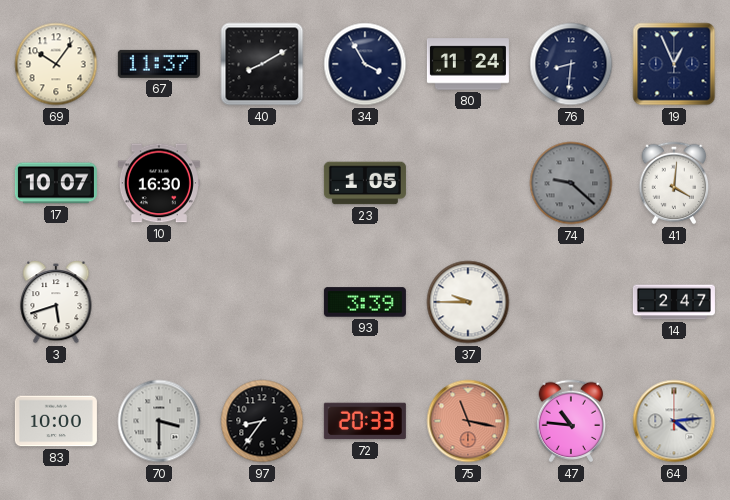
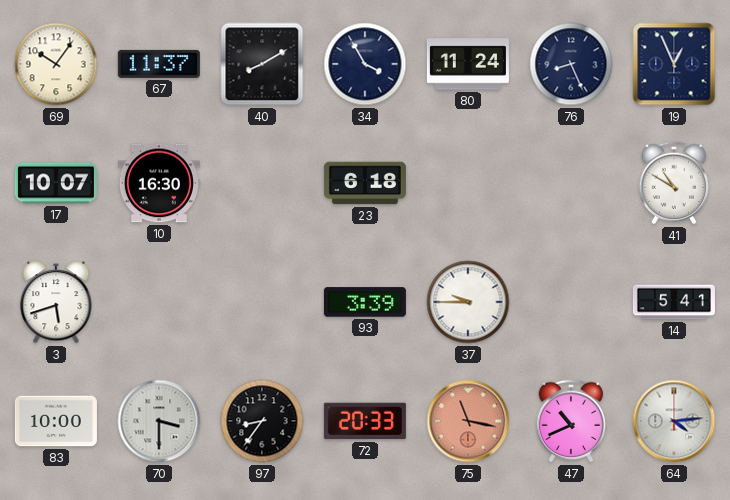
76: 8:31 -> 8:26 (571, 64)
23: 1:05 -> 6:18 (365, 183)
74: 9:22 -> none (571, 183)
41: 4:01 -> 10:50 (674, 183)
14: 2:47 -> 5:41 (674, 302)
47: 10:46 -> 10:41 (571, 421)
